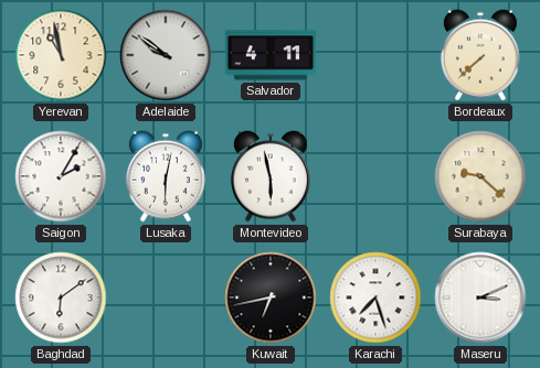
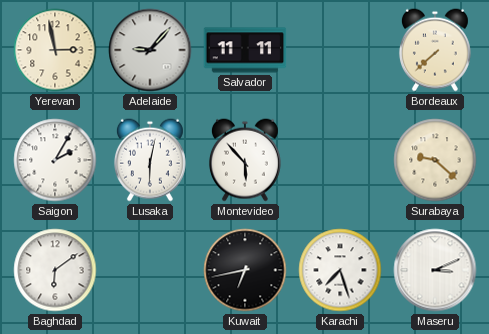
Yerevan: 10:58 -> 2:58 (55, 50)
Adelaide: 9:51 -> 9:07 (150, 50)
Salvador: 4:11 -> 11:11 (245, 50)
Montevideo: 5:58 -> 5:53 (245, 160)
